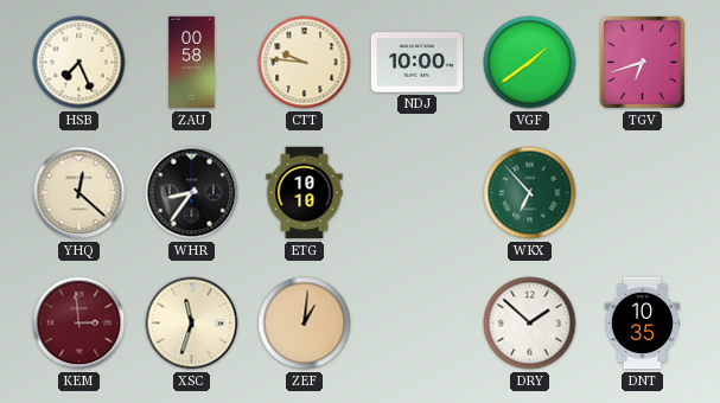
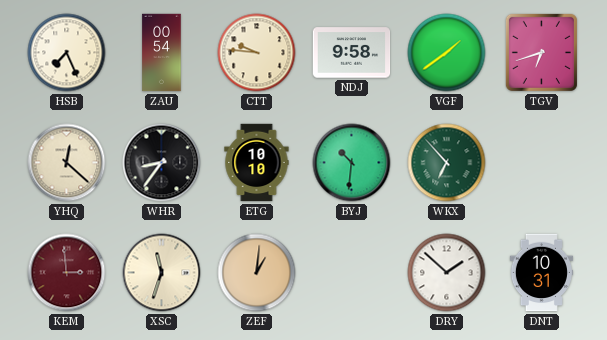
ZAU: 00:58 -> 00:54 (162, 53)
NDJ: 10:00 -> 9:58 (352, 53)
BYJ: none -> 10:31 (352, 163)
DNT: 10:35 -> 10:31 (541, 273)
